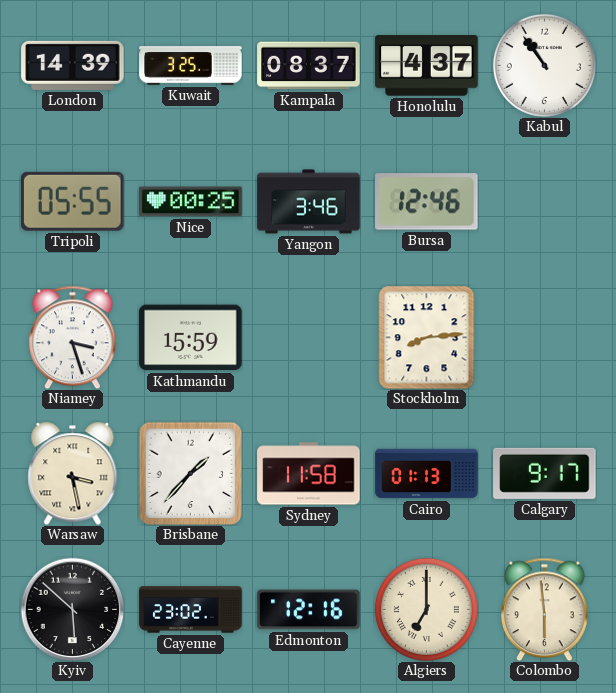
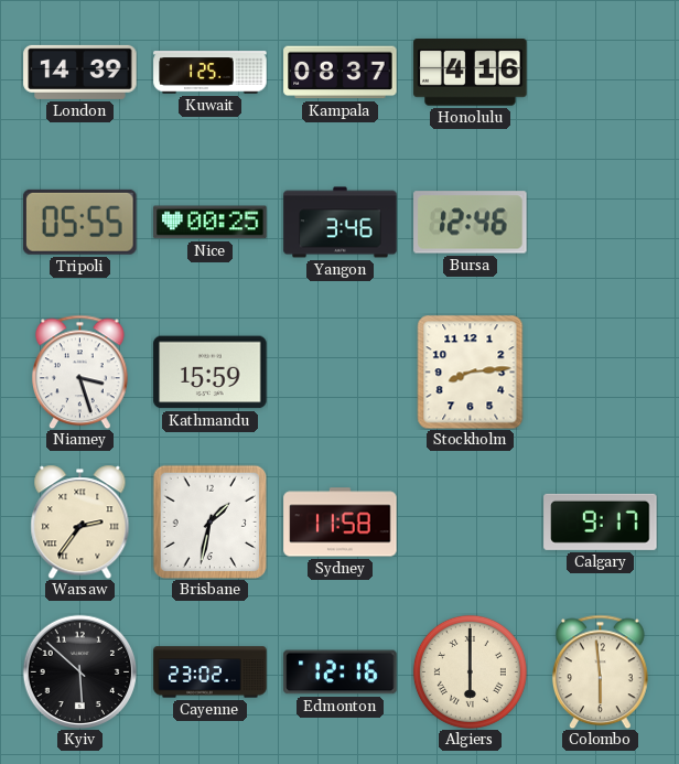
Kuwait: 3:25 -> 1:25 (211, 73)
Honolulu: 4:37 -> 4:16 (471, 73)
Kabul: 10:54 -> none (544, 65)
Warsaw: 3:28 -> 2:36 (80, 521)
Brisbane: 1:37 -> 1:32 (209, 521)
Cairo: 01:13 -> none (427, 474)
Algiers: 7:00 -> 6:00 (470, 671)
